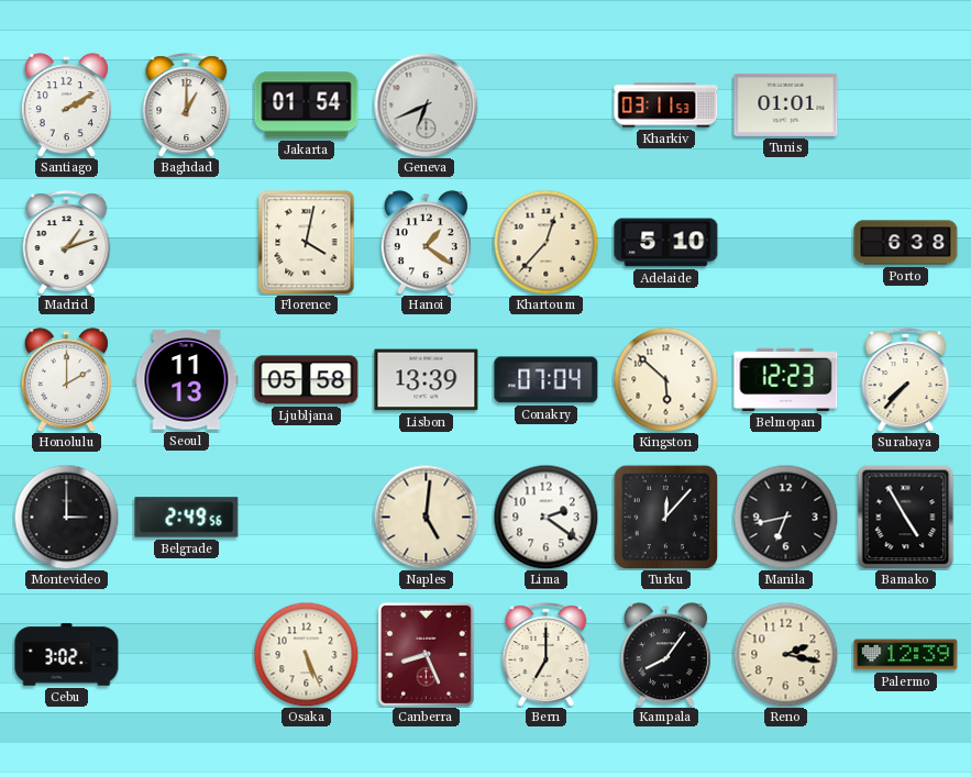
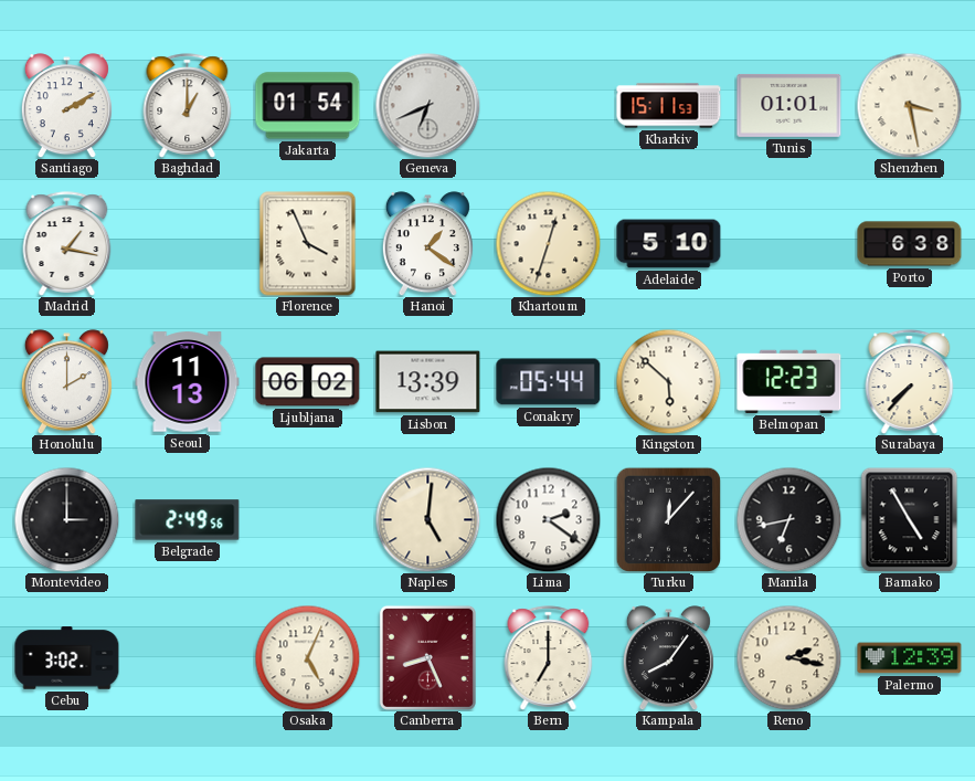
Kharkiv: 03:11 -> 15:11 (669, 106)
Shenzhen: none -> 3:28 (909, 105)
Madrid: 1:12 -> 1:17 (67, 244)
Florence: 4:02 -> 3:56 (308, 244)
Khartoum: 12:37 -> 12:33 (548, 243)
Ljubljana: 05:58 -> 06:02 (308, 382)
Conakry: 07:04 -> 05:44 (549, 382)
Osaka: 5:26 -> 5:04 (307, 657)
